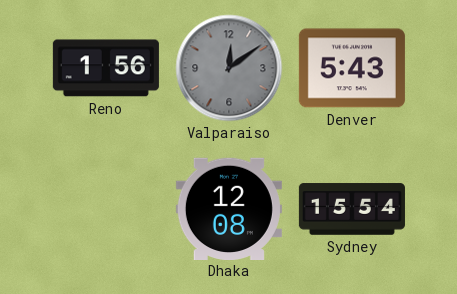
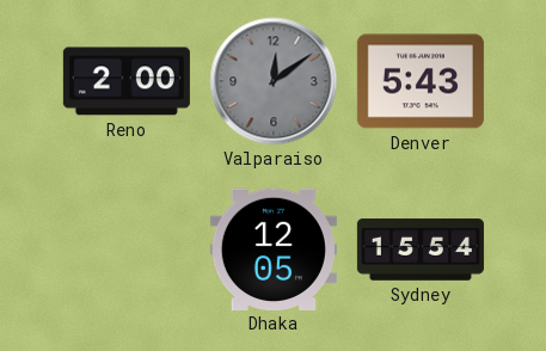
Reno: 1:56 -> 2:00 (127, 81)
Dhaka: 12:08 -> 12:05 (274, 248)
